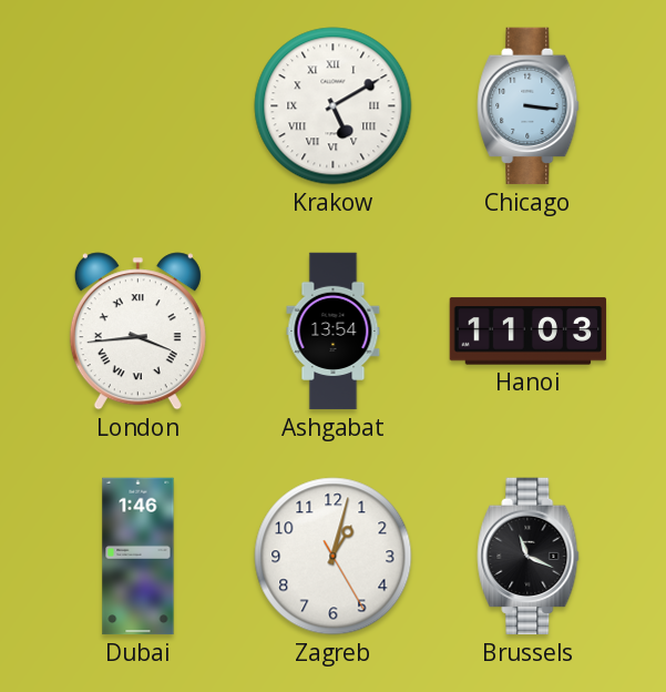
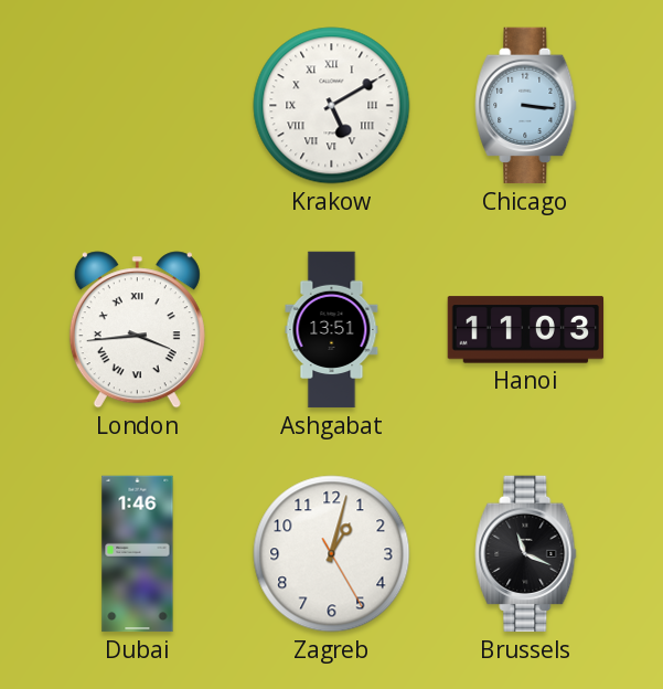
Ashgabat: 13:54 -> 13:51 (332, 330)
